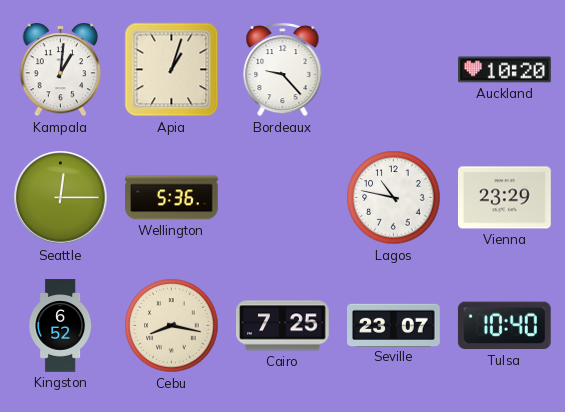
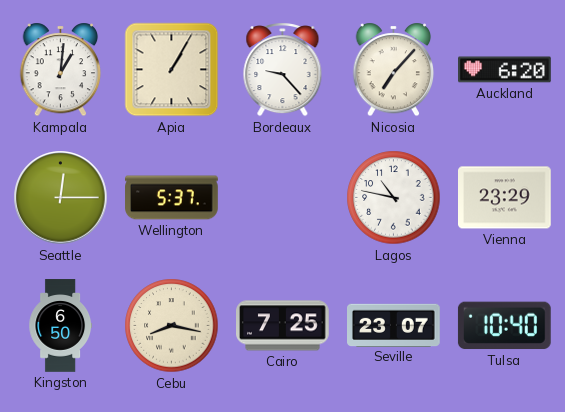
Apia: 1:03 -> 1:05 (172, 70)
Nicosia: none -> 7:07 (394, 70)
Auckland: 10:20 -> 6:20 (505, 70)
Wellington: 5:36 -> 5:37 (172, 198)
Kingston: 6:52 -> 6:50 (60, 326)
